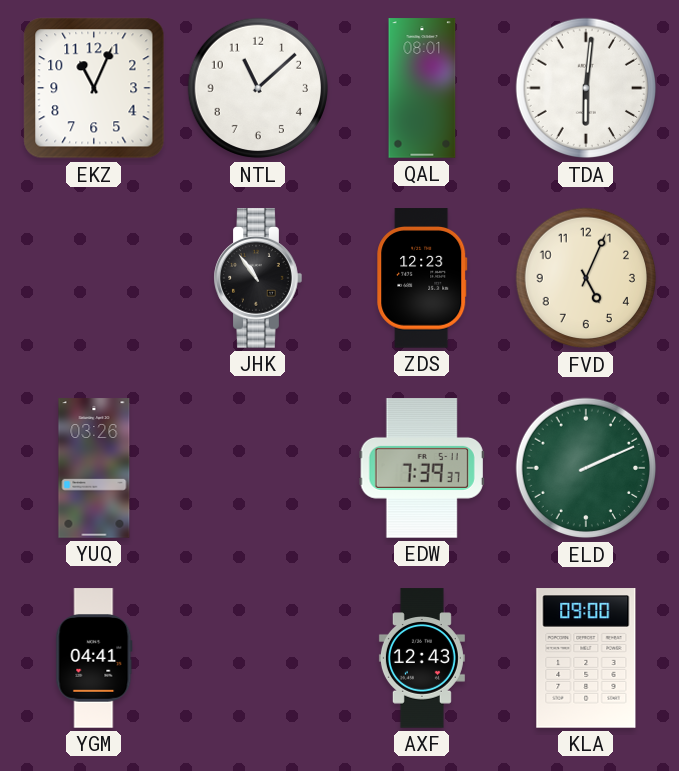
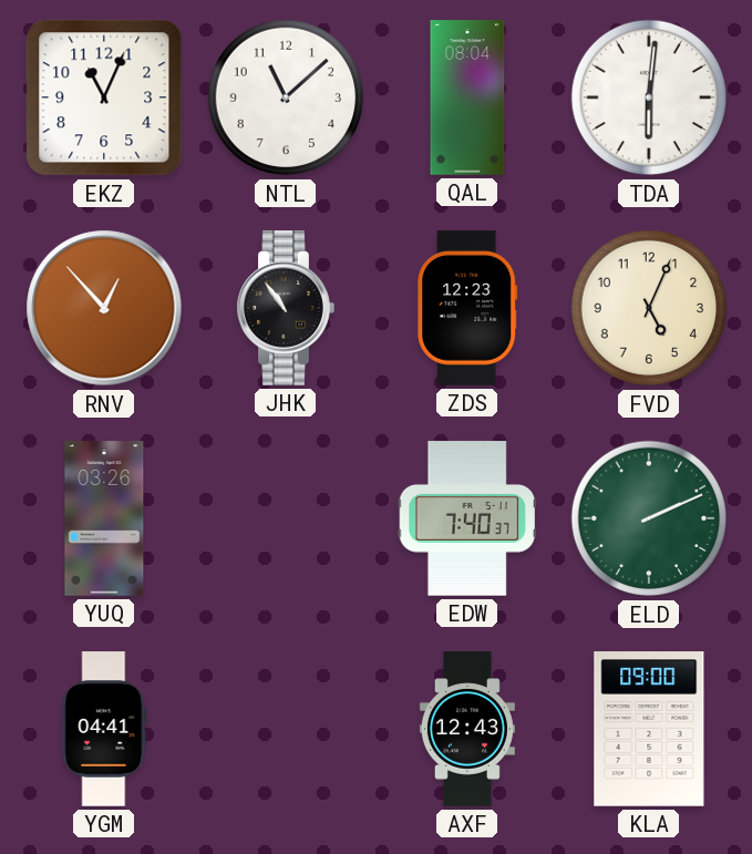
QAL: 08:01 -> 08:04 (467, 97)
RNV: none -> 12:53 (104, 308)
EDW: 7:39 -> 7:40 (467, 518)
